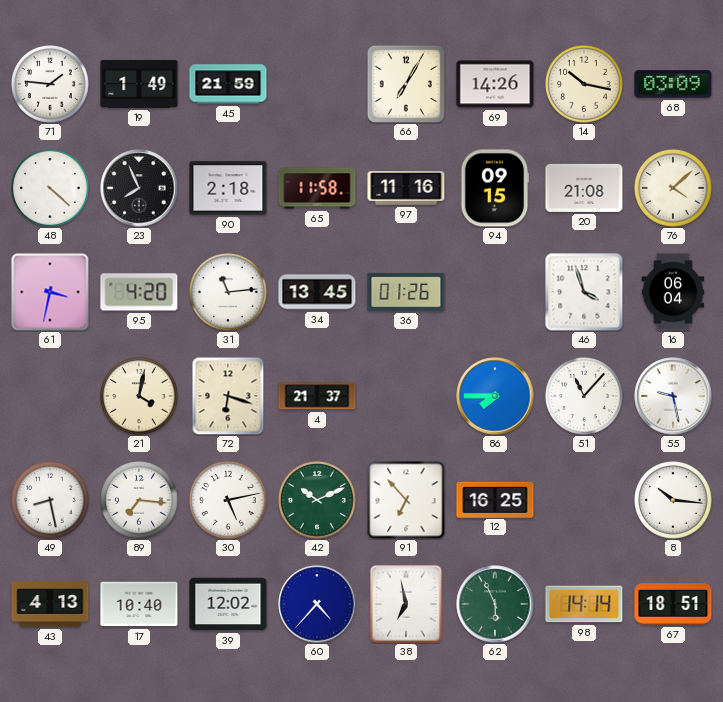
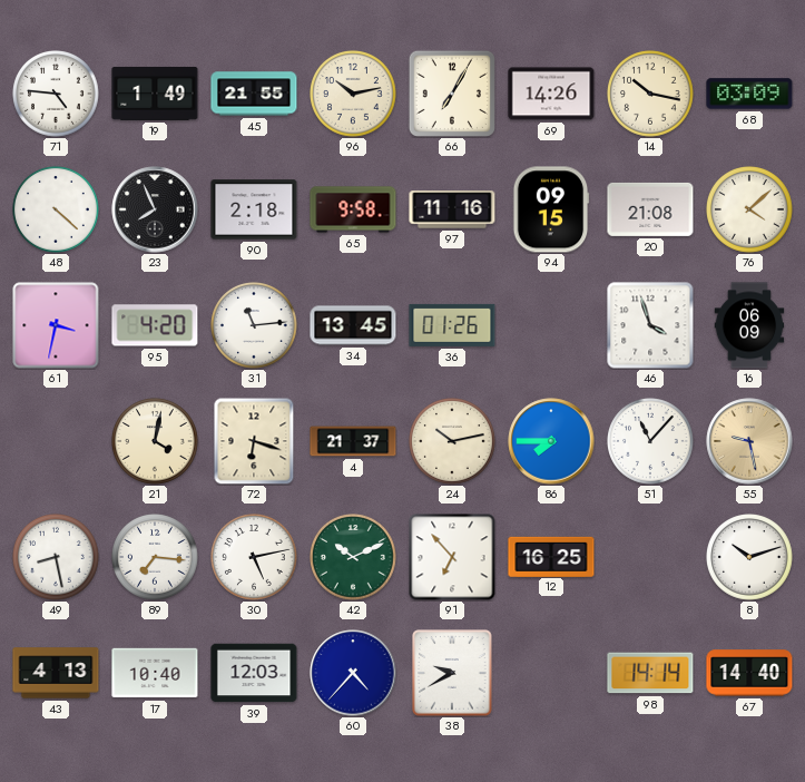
71: 1:46 -> 4:46 (57, 95)
45: 21:59 -> 21:55 (254, 94)
96: none -> 10:13 (354, 95)
65: 11:58 -> 9:58 (353, 209)
16: 06:04 -> 06:09 (749, 325)
24: none -> 10:13 (453, 442)
55 dial: white -> champagne (749, 441)
8: 10:16 -> 10:12 (750, 558)
39: 12:02 -> 12:03 (254, 673)
38: 6:58 -> 9:40 (452, 673)
62: 5:56 -> none (495, 604)
67: 18:51 -> 14:40 (749, 673)
